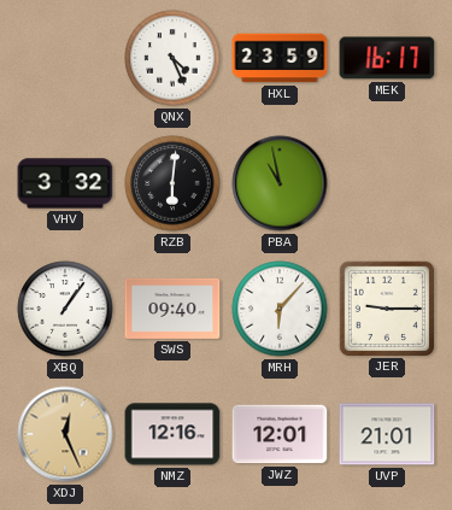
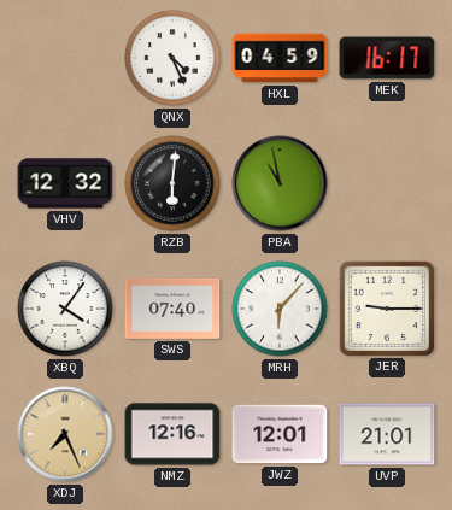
HXL: 23:59 -> 04:59 (280, 58)
VHV: 3:32 -> 12:32 (65, 183)
XBQ: 1:06 -> 4:06 (65, 309)
SWS: 09:40 -> 07:40 (172, 309)
XDJ: 12:26 -> 7:26 (65, 434)
